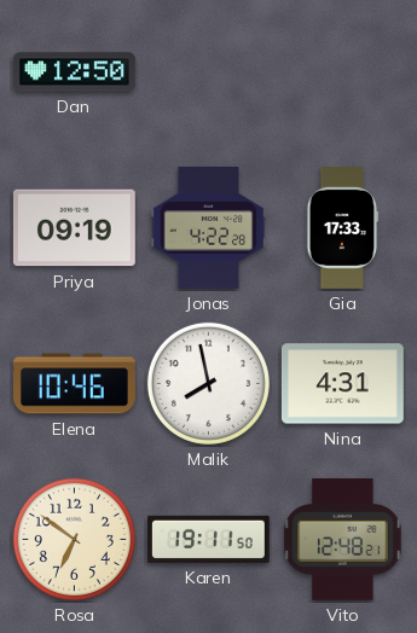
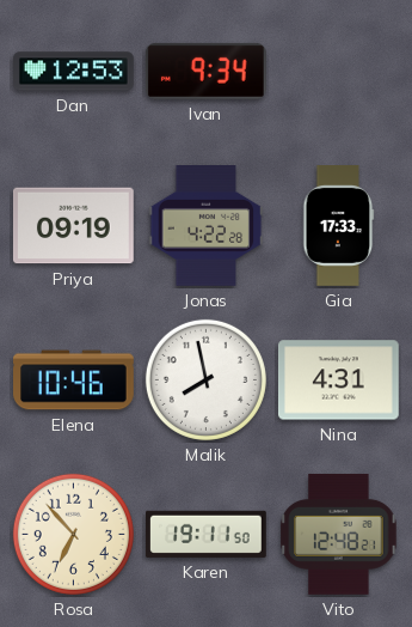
Dan: 12:50 -> 12:53 (74, 72)
Ivan: none -> 9:34 (205, 71)
Rosa: 6:51 -> 6:53 (73, 534)
